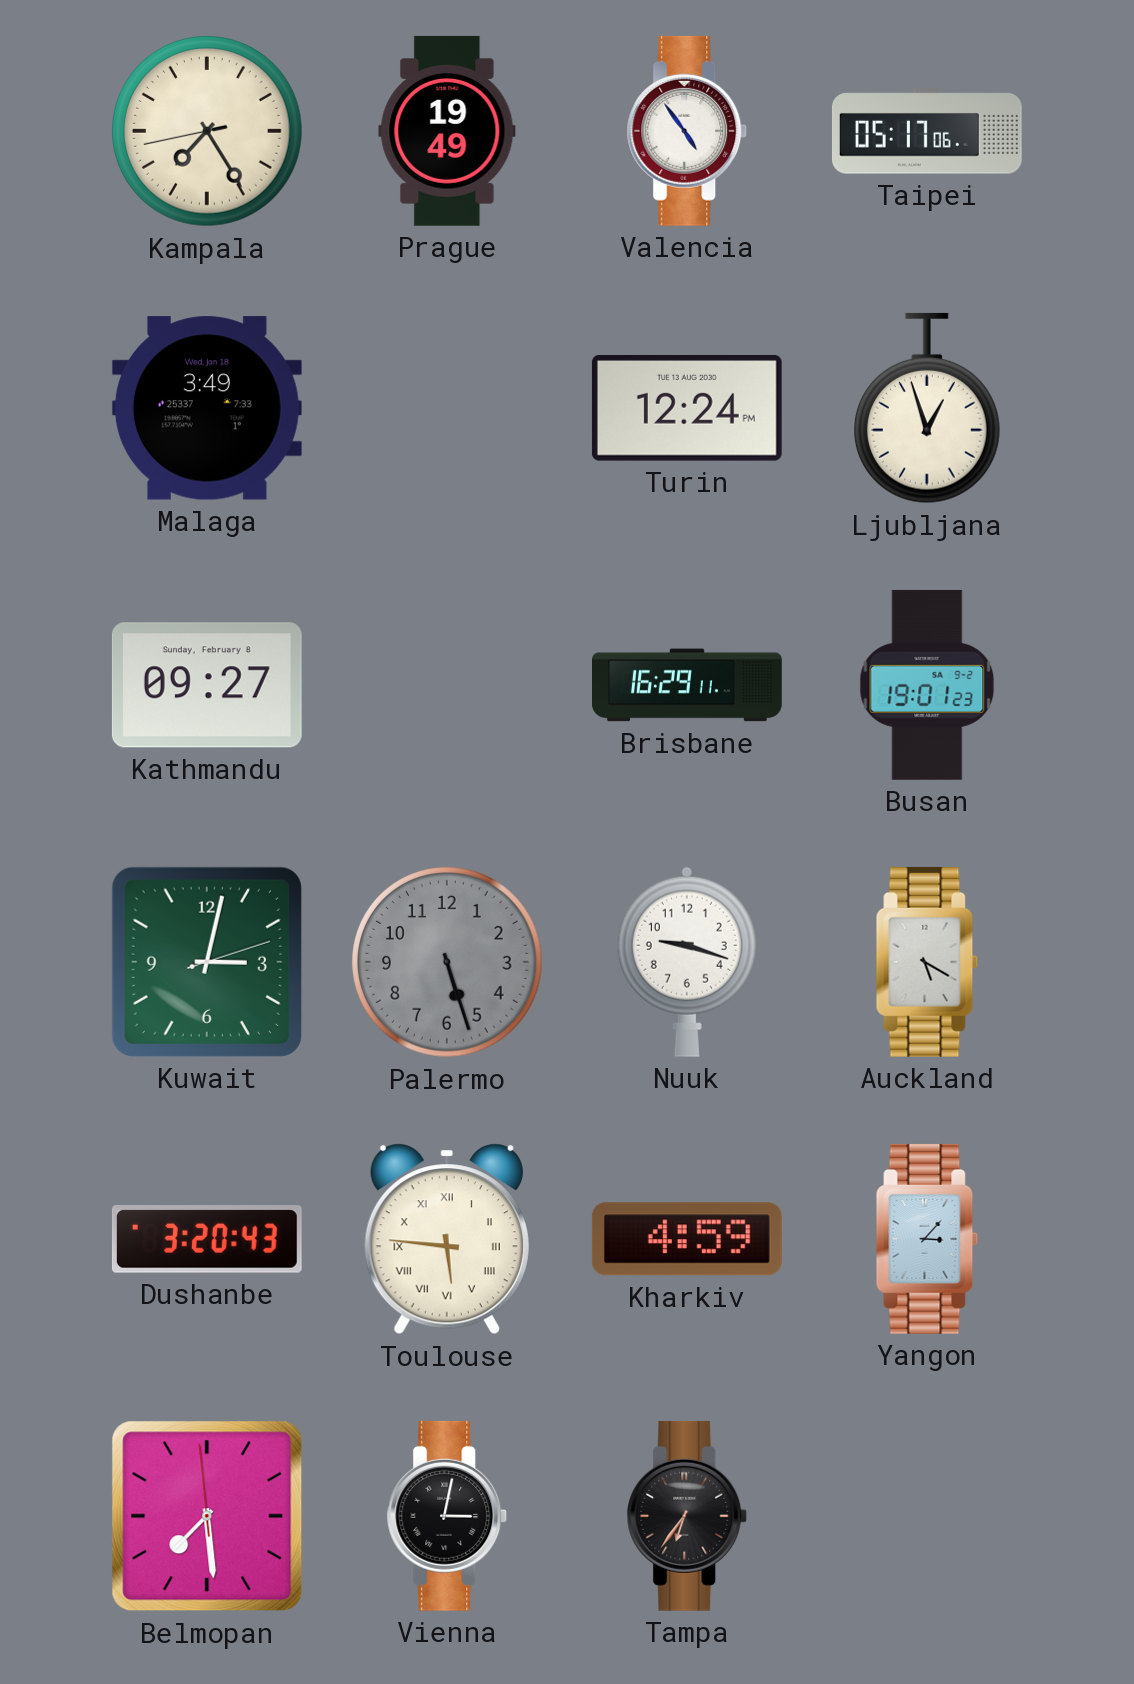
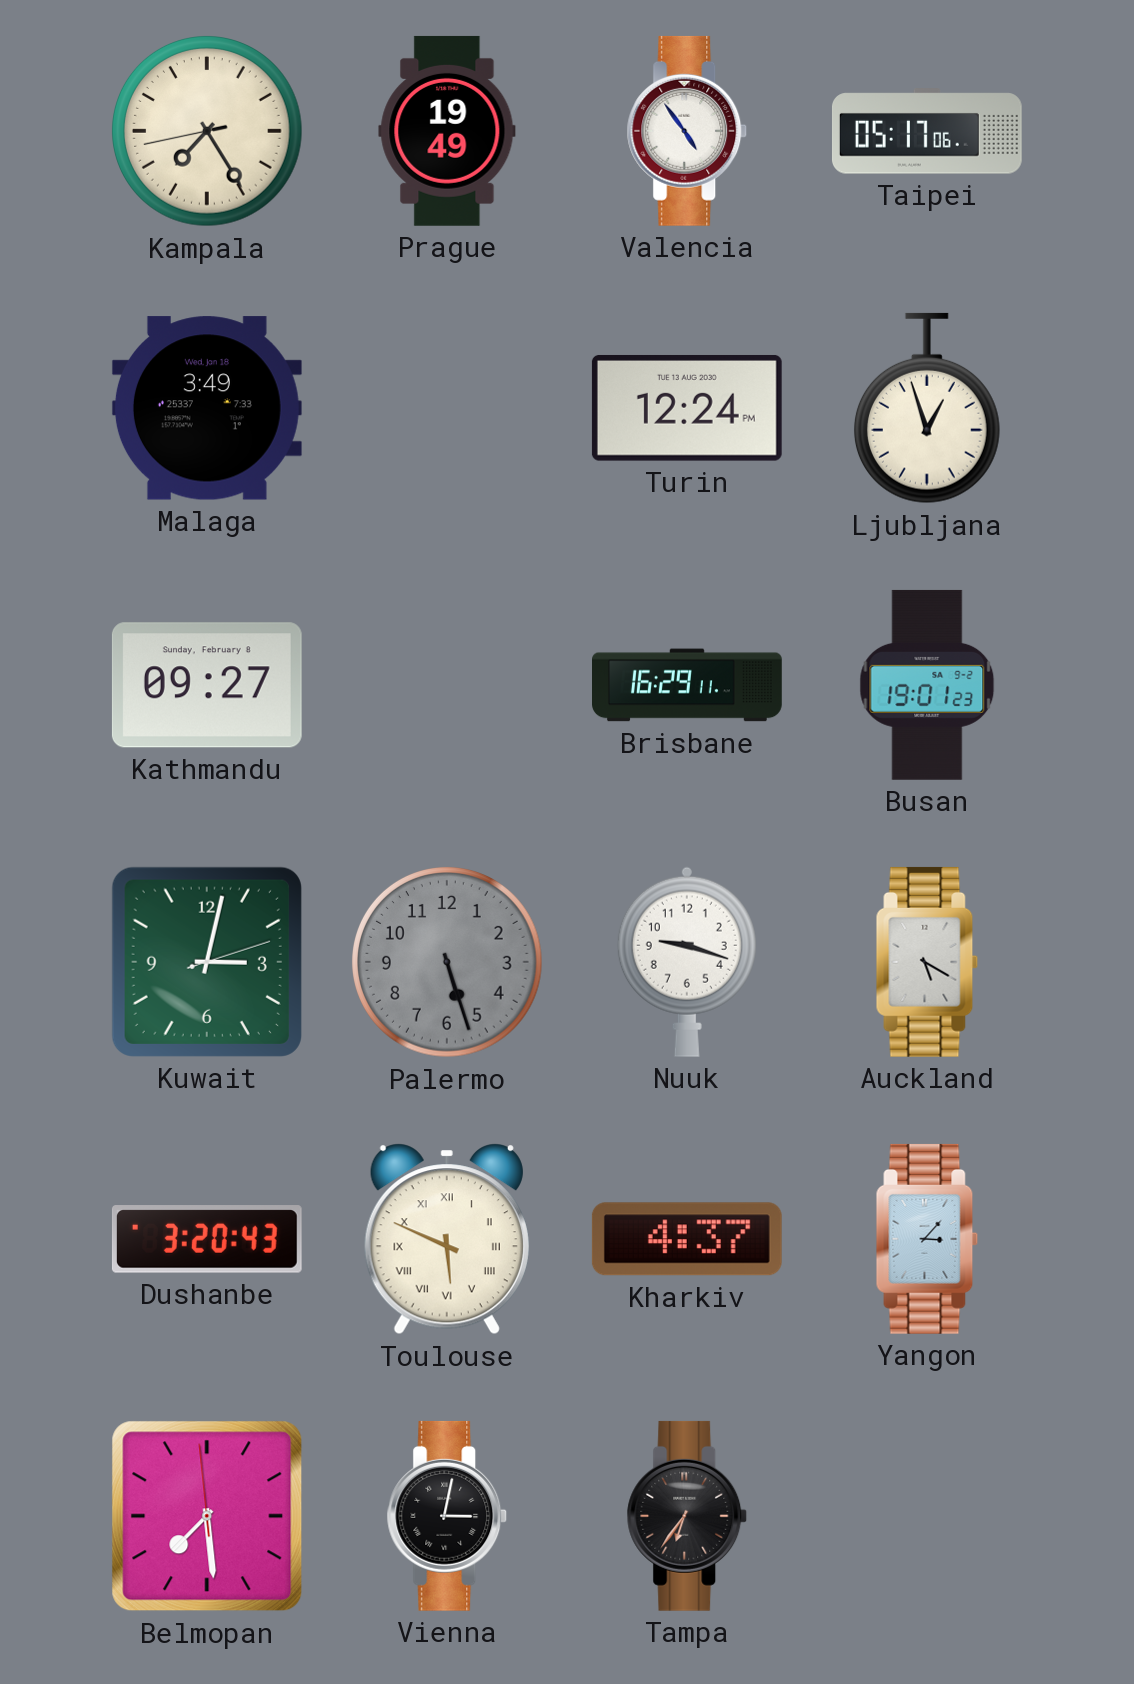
Toulouse: 5:46 -> 5:49 (447, 1239)
Kharkiv: 4:59 -> 4:37 (687, 1239)
